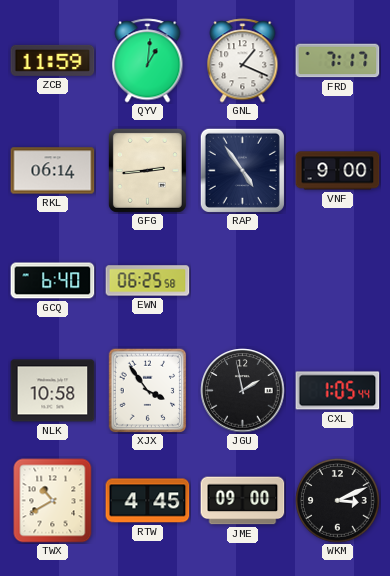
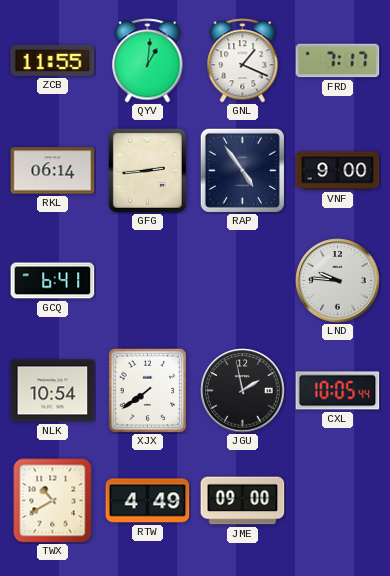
ZCB: 11:59 -> 11:55 (53, 60)
GCQ: 6:40 -> 6:41 (53, 281)
EWN: 06:25 -> none (148, 281)
LND: none -> 9:46 (338, 281)
NLK: 10:58 -> 10:54 (53, 391)
XJX: 3:54 -> 7:39 (148, 390)
CXL: 1:05 -> 10:05 (338, 391)
RTW: 4:45 -> 4:49 (148, 501)
WKM: 3:11 -> none (338, 501)
